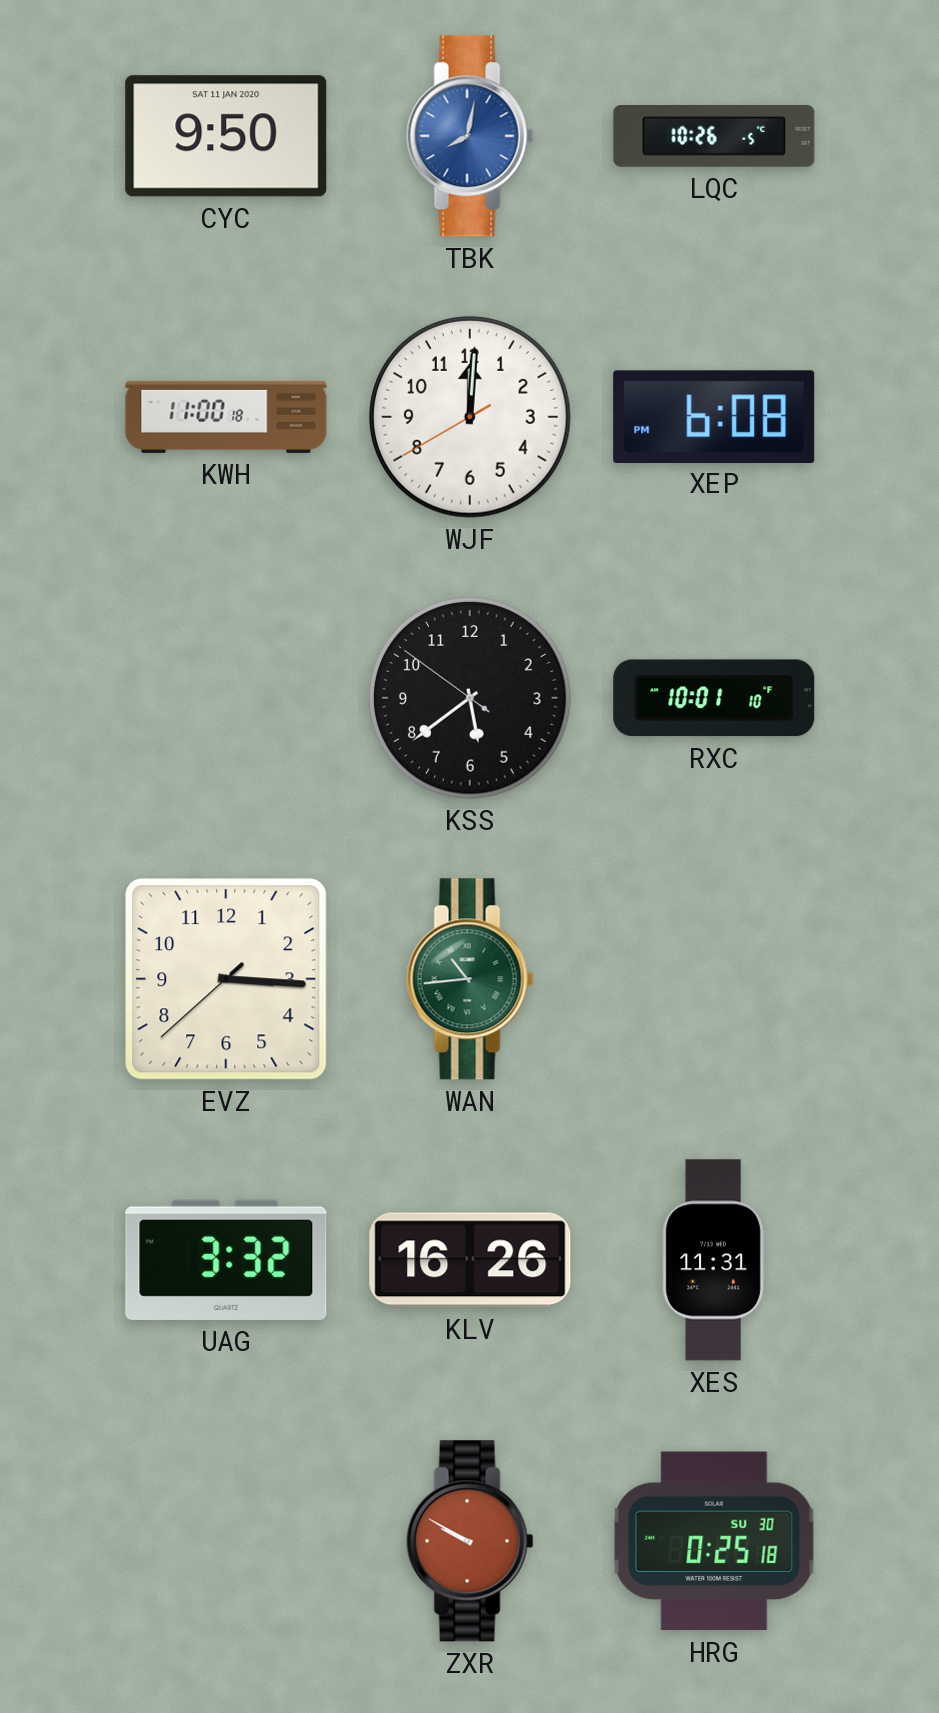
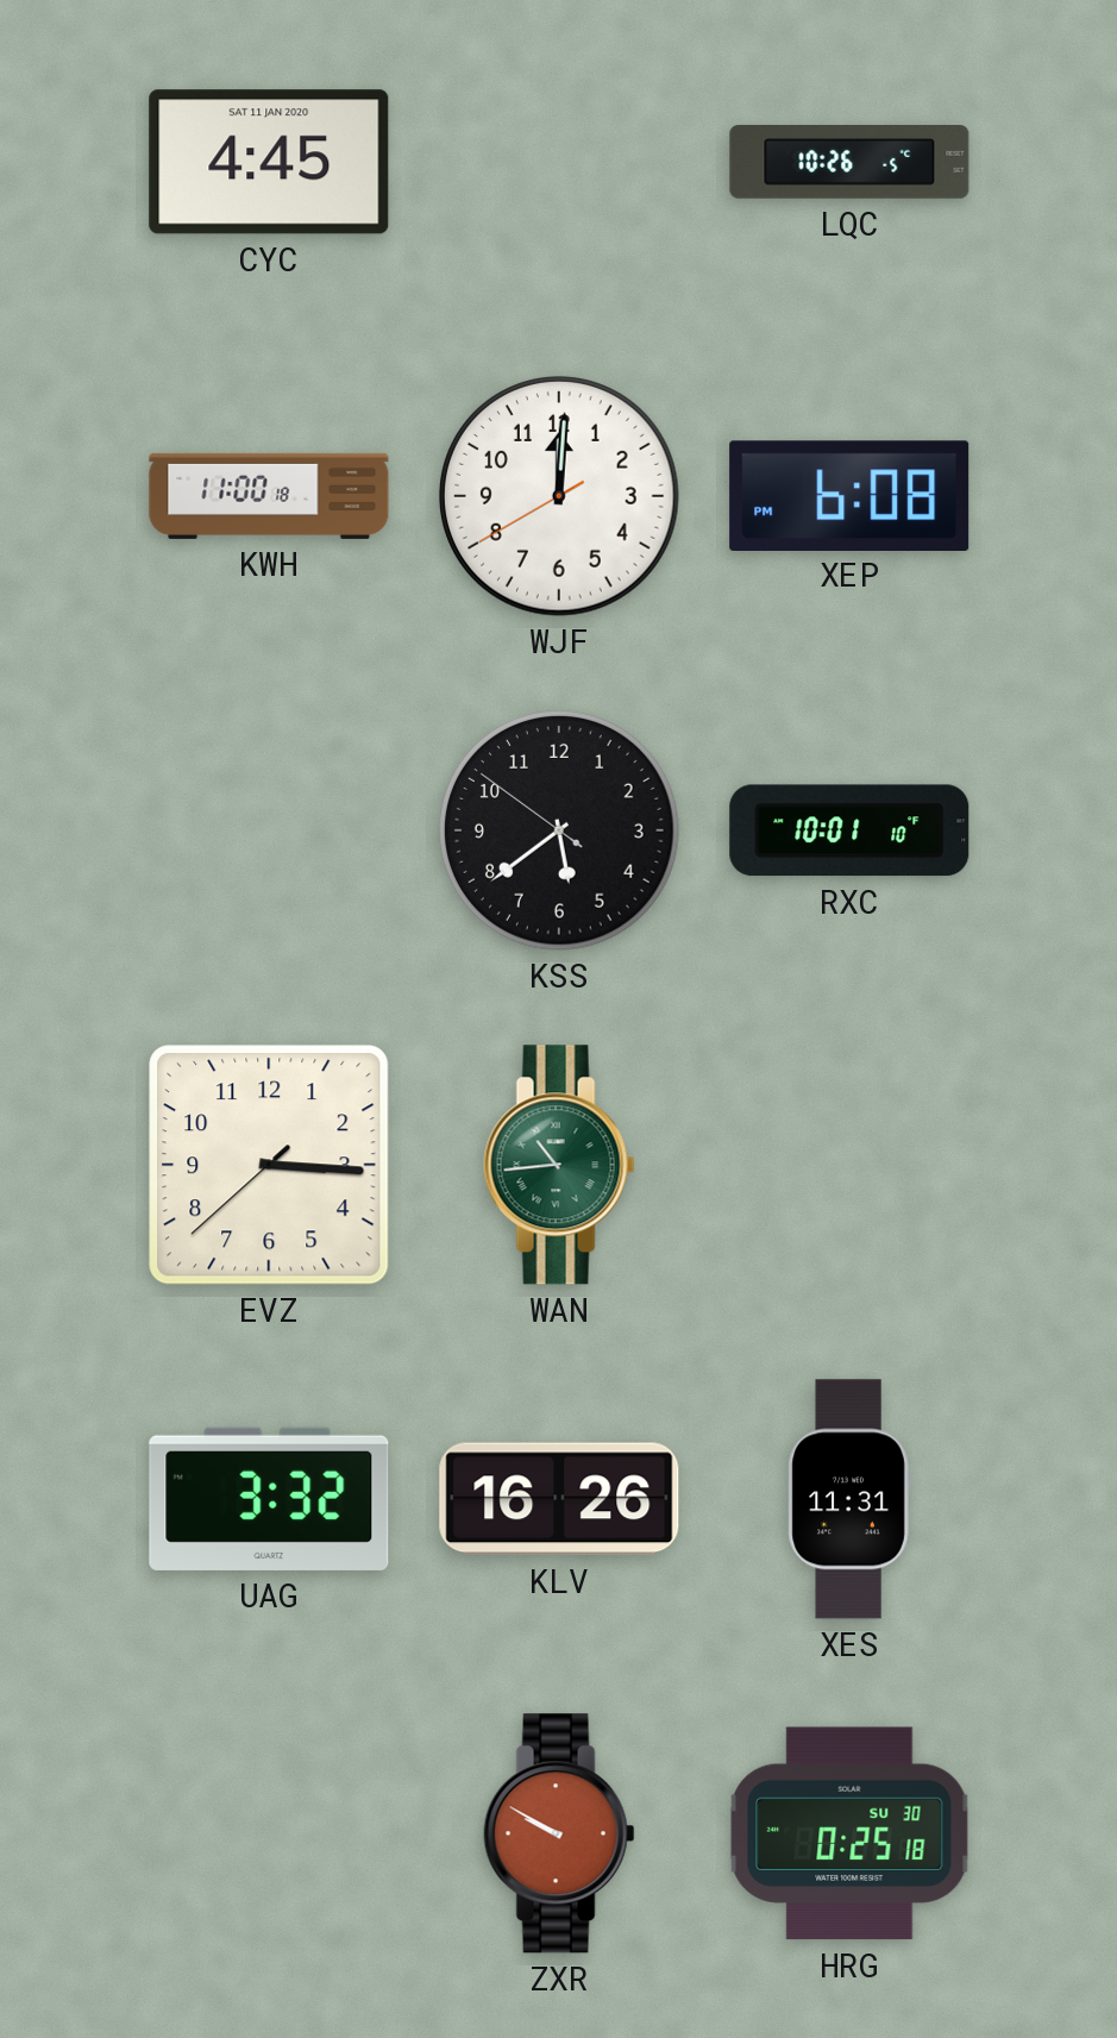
CYC: 9:50 -> 4:45 (269, 162)
TBK: 8:02 -> none (470, 136)
